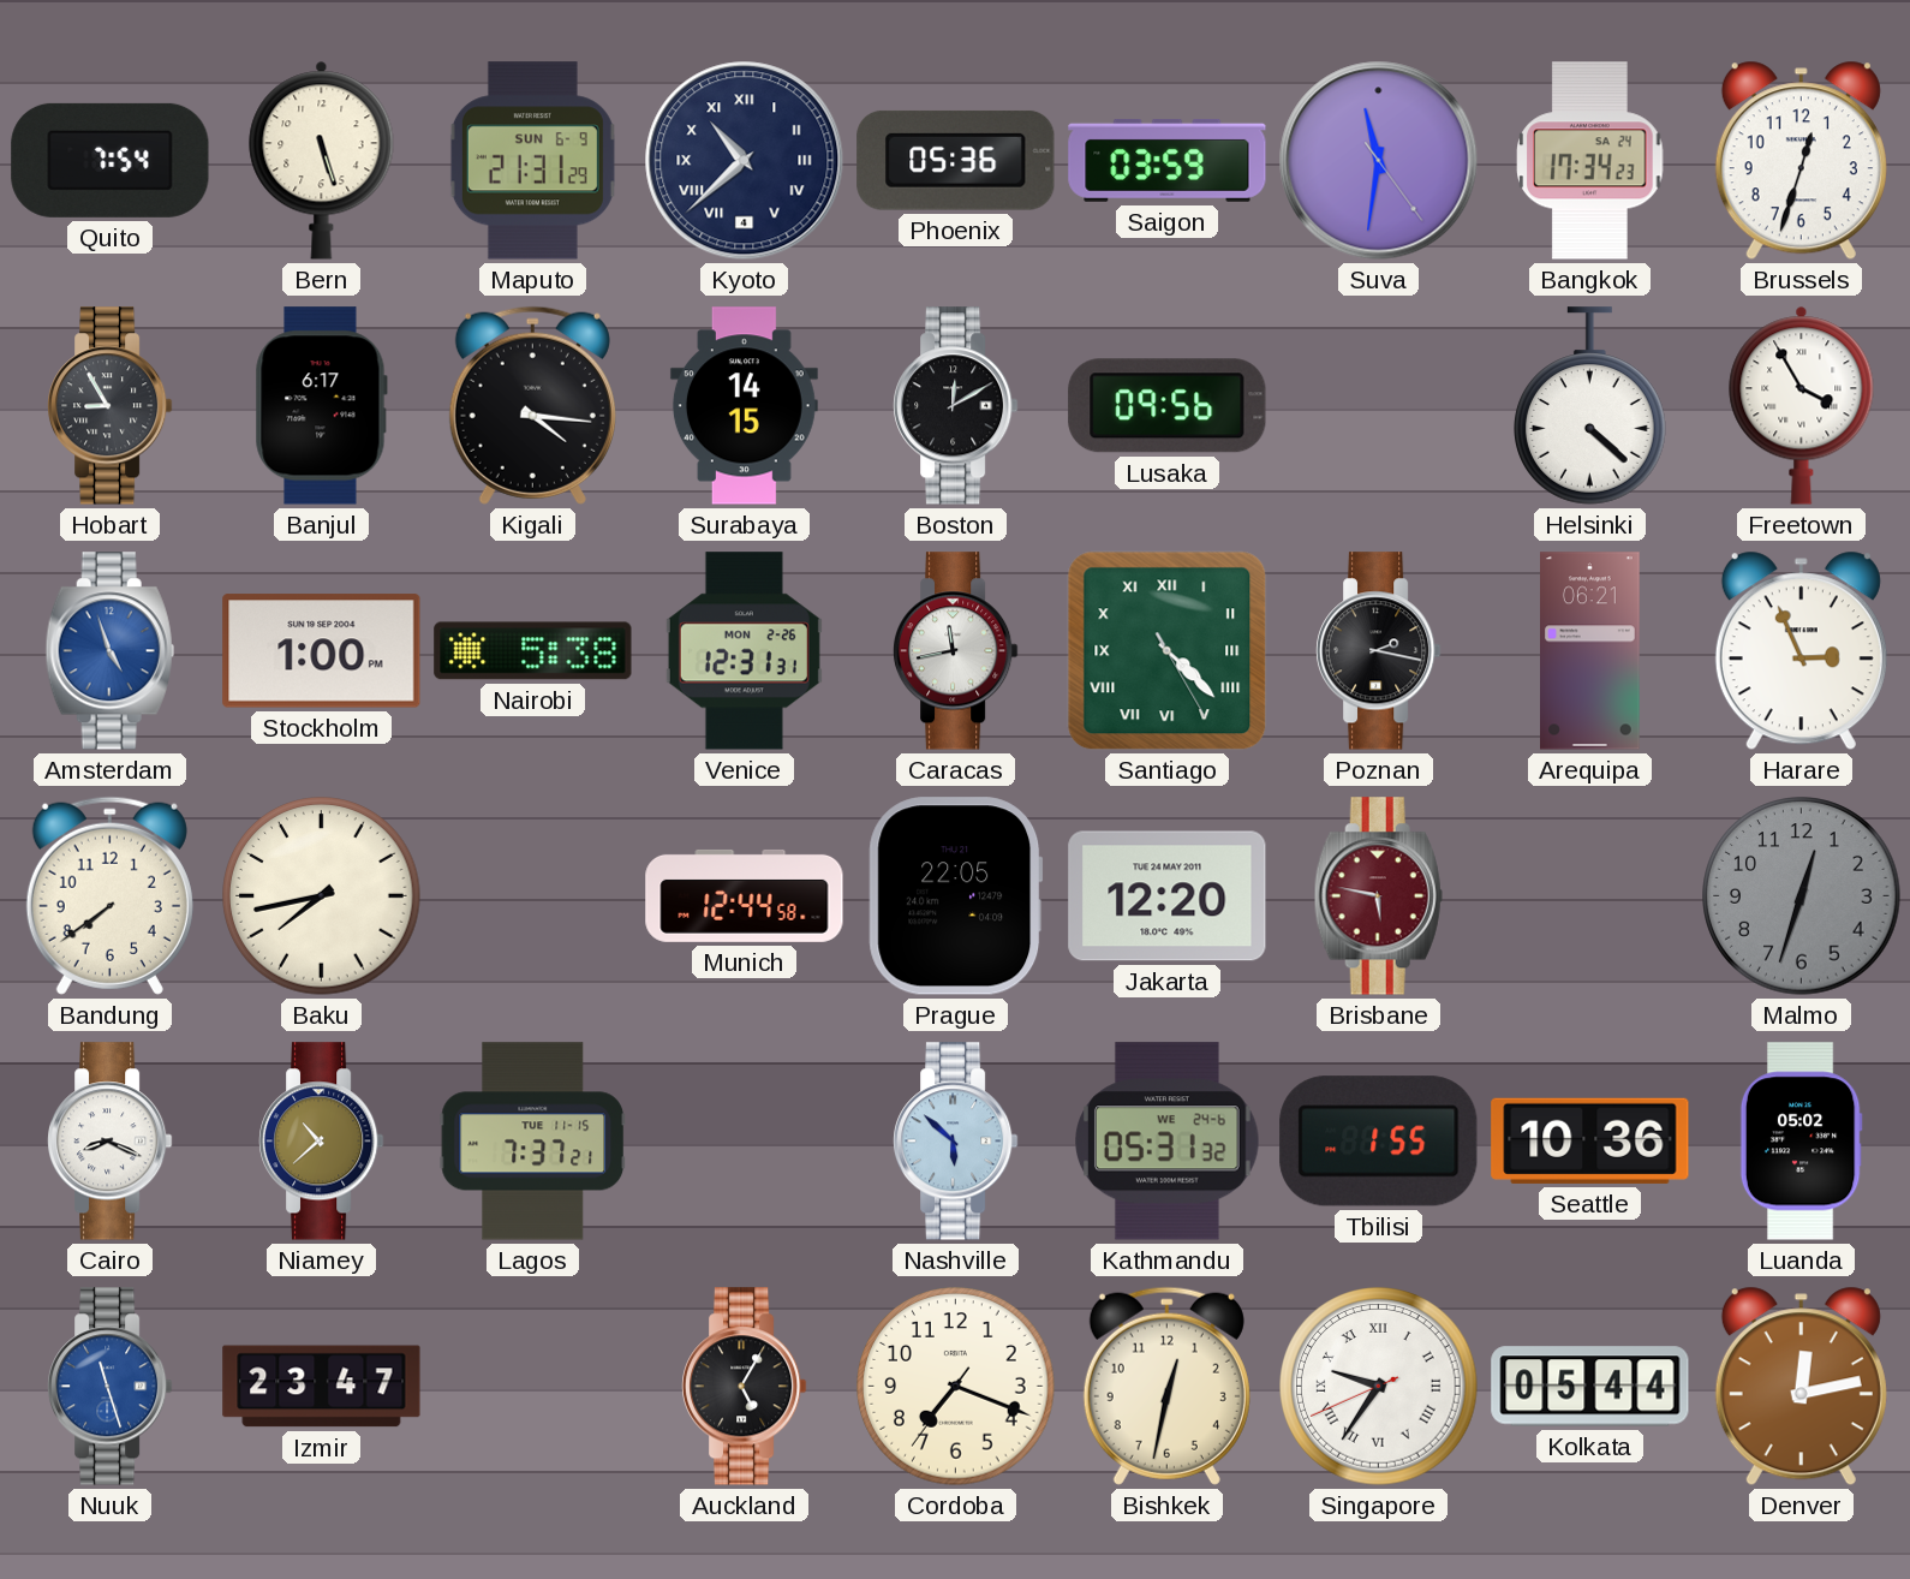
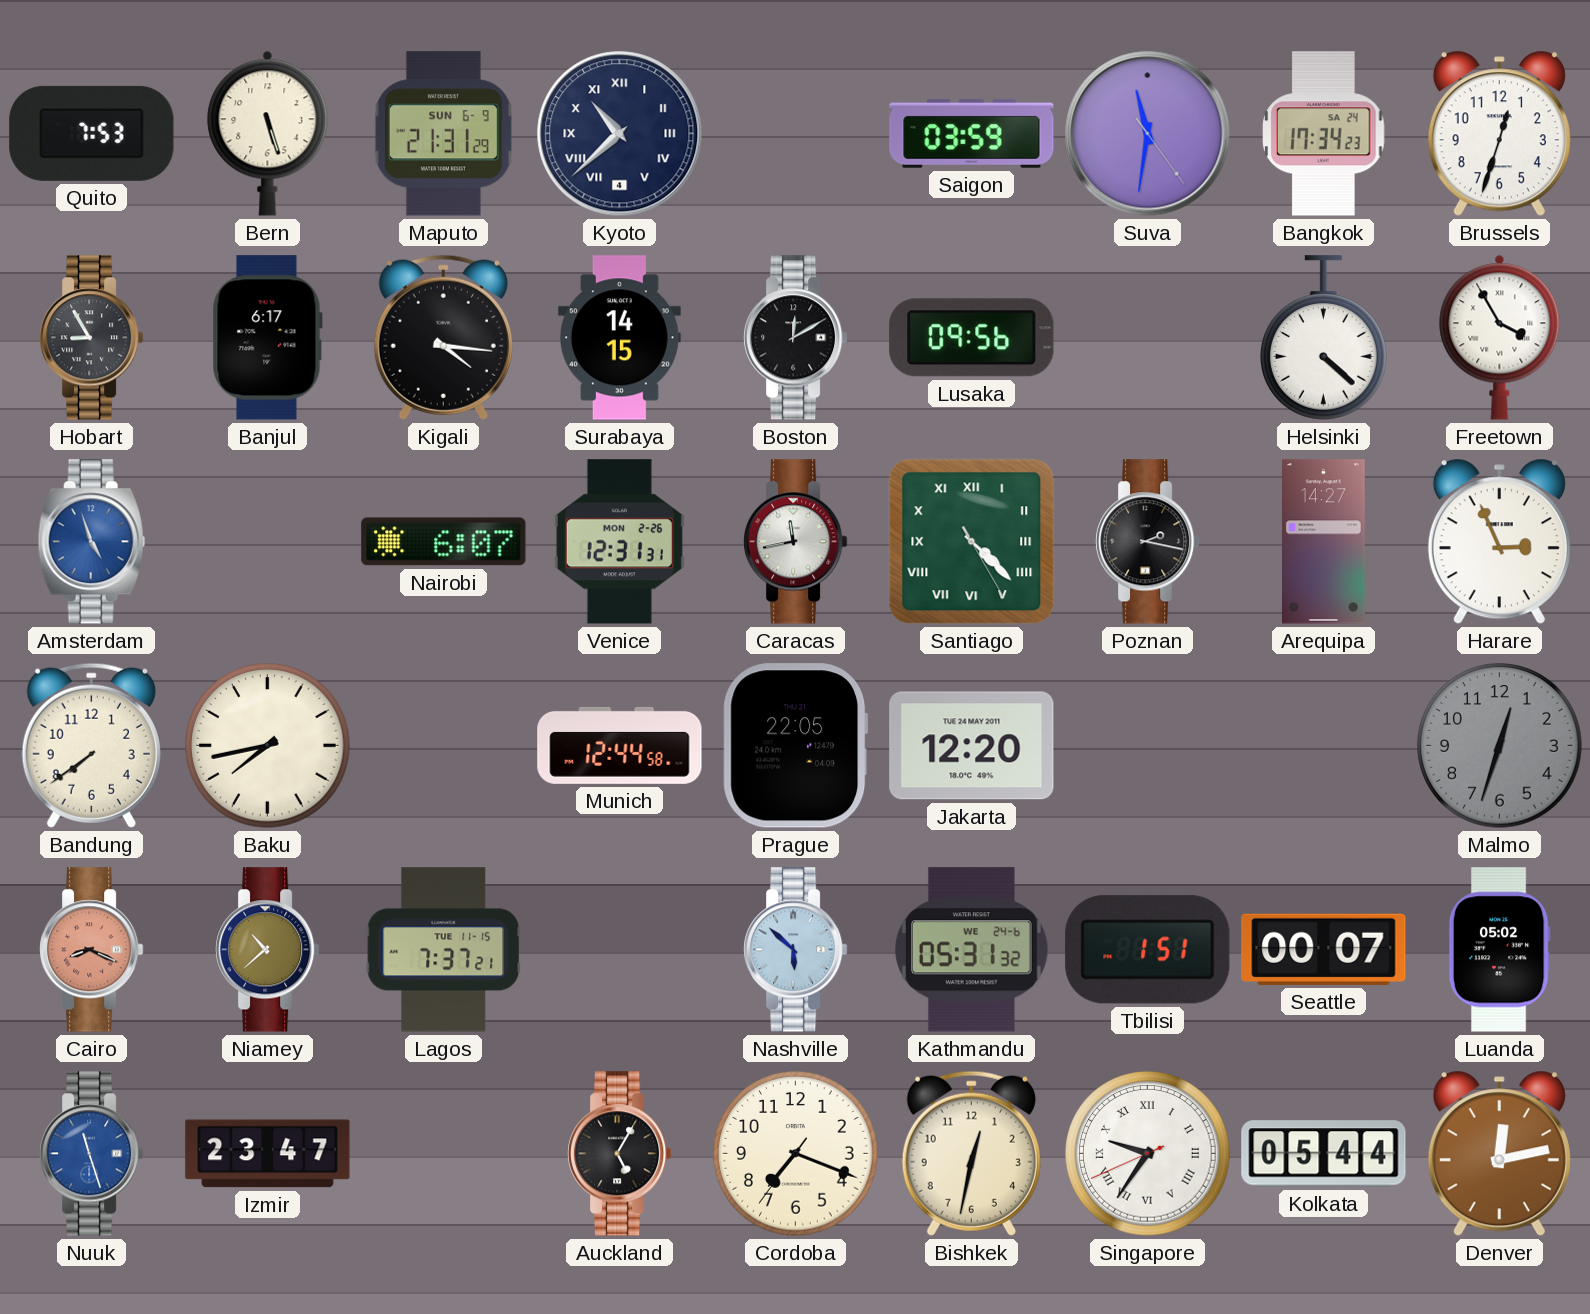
Quito: 7:54 -> 7:53 (92, 133)
Phoenix: 05:36 -> none (956, 160)
Stockholm: 1:00 -> none (322, 651)
Nairobi: 5:38 -> 6:07 (444, 542)
Arequipa: 06:21 -> 14:27 (1324, 542)
Brisbane: 5:47 -> none (1378, 896)
Cairo dial: white -> salmon (92, 950)
Tbilisi: 1:55 -> 1:51 (1148, 950)
Seattle: 10:36 -> 00:07 (1324, 949)
